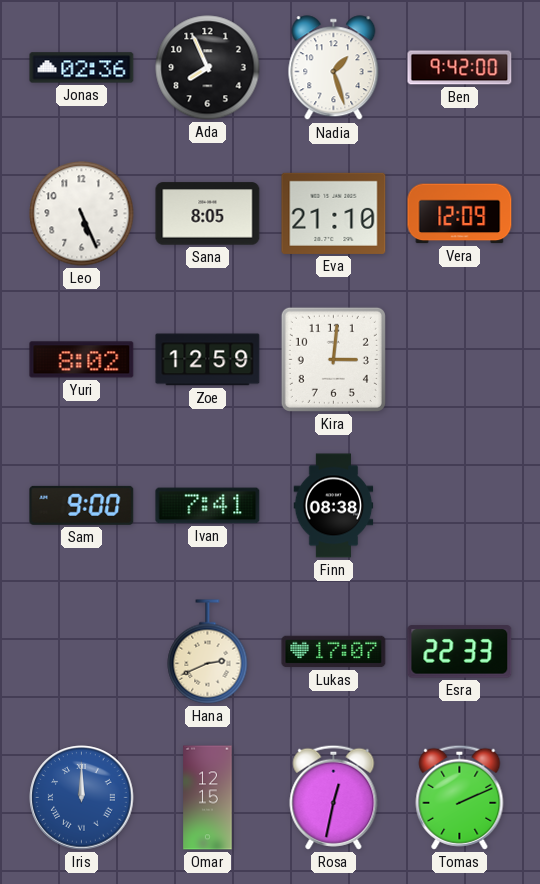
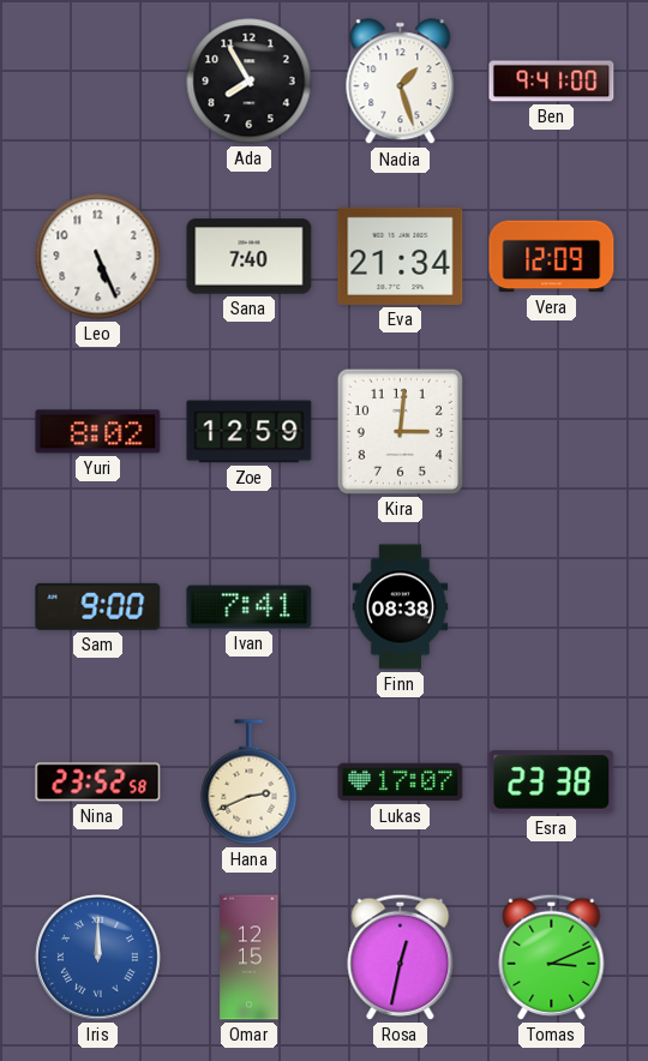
Jonas: 02:36 -> none (82, 68)
Ada: 7:56 -> 7:55 (250, 82)
Ben: 9:42 -> 9:41 (552, 82)
Sana: 8:05 -> 7:40 (250, 257)
Eva: 21:10 -> 21:34 (401, 256)
Nina: none -> 23:52 (98, 783)
Esra: 22:33 -> 23:38 (552, 783)
Tomas: 2:11 -> 3:11 (552, 957)
